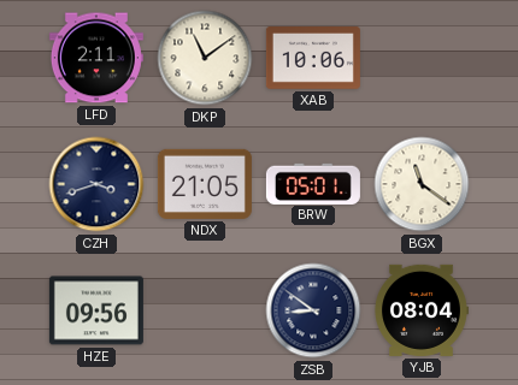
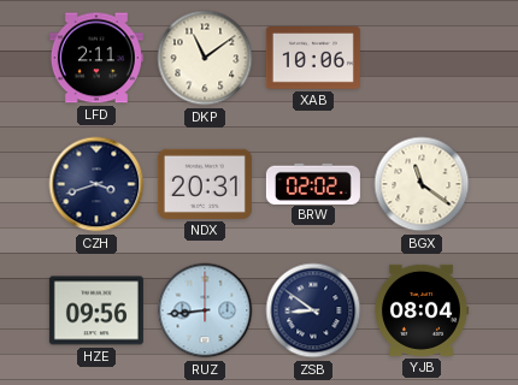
NDX: 21:05 -> 20:31 (205, 184)
BRW: 05:01 -> 02:02 (313, 183)
RUZ: none -> 8:44 (205, 310)
